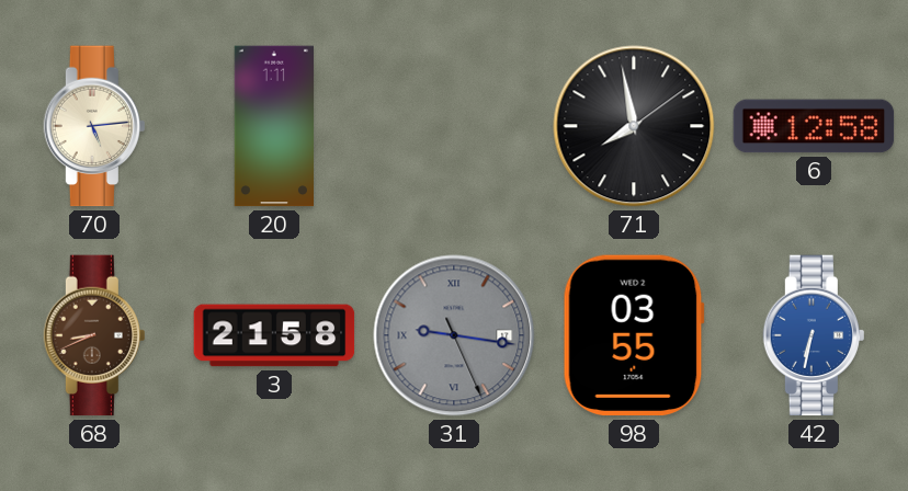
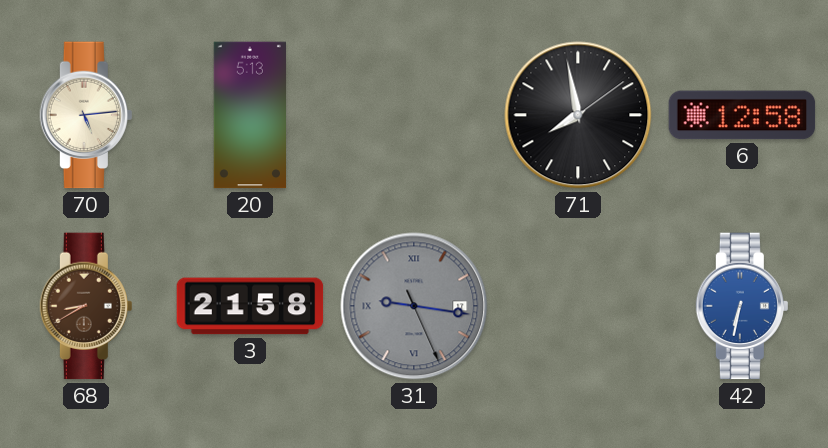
20: 1:11 -> 5:13 (249, 115)
68: 8:41 -> 8:40 (85, 306)
98: 03:55 -> none (634, 335)
